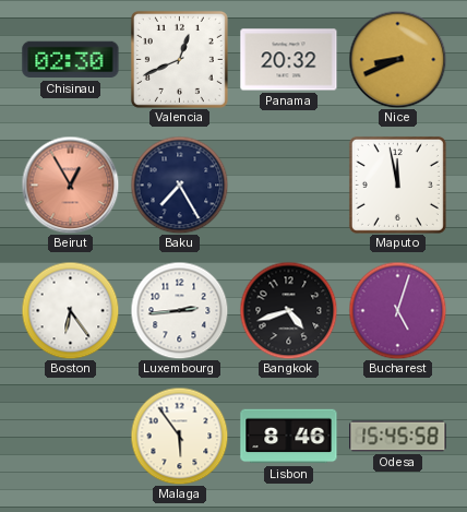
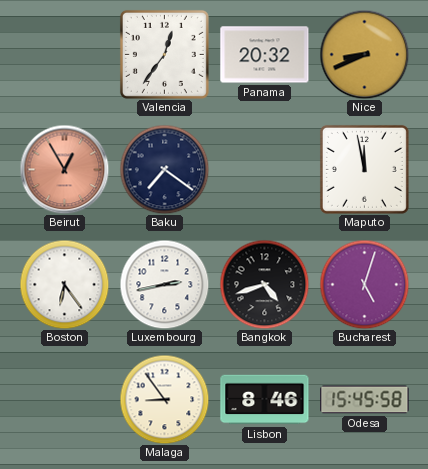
Chisinau: 02:30 -> none (71, 60)
Valencia: 12:41 -> 12:36 (164, 54)
Baku: 7:25 -> 7:21 (164, 169)
Luxembourg: 2:44 -> 2:43 (164, 284)
Malaga: 5:54 -> 8:54 (164, 399)
